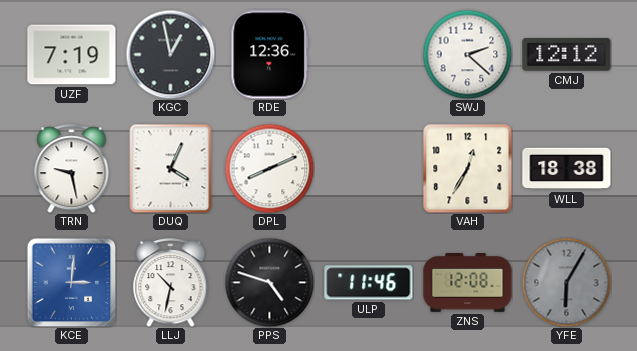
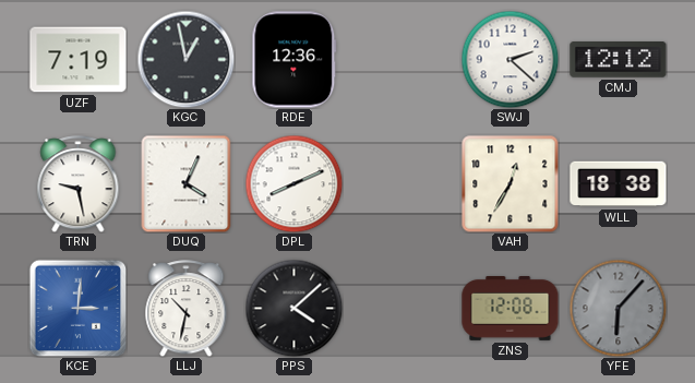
PPS: 4:48 -> 4:08 (293, 308)
ULP: 11:46 -> none (369, 283)
YFE: 6:05 -> 6:07 (618, 308)
